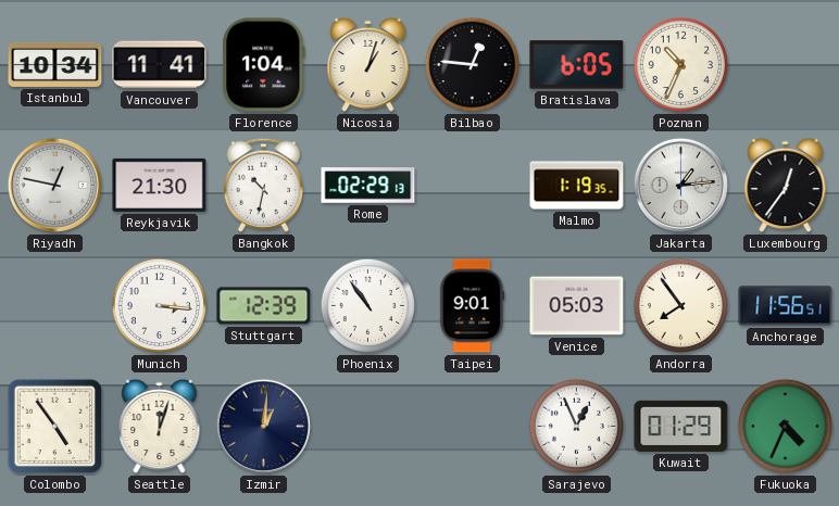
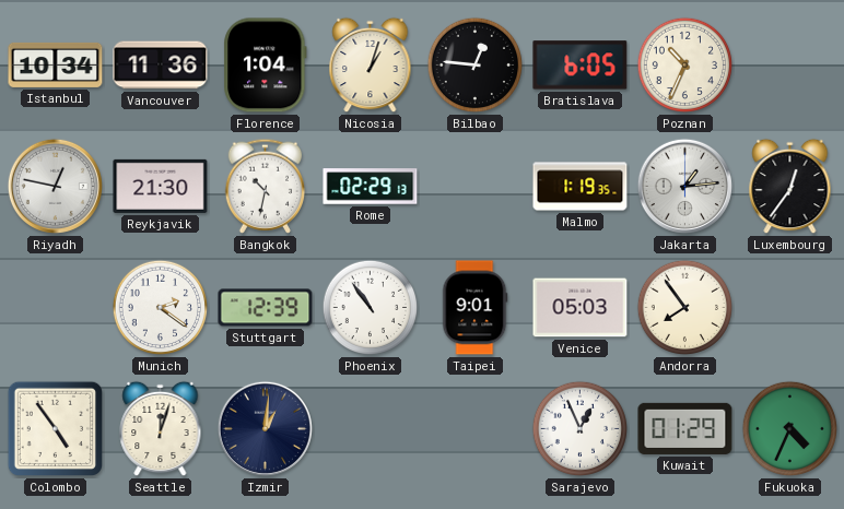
Vancouver: 11:41 -> 11:36 (161, 66)
Munich: 3:16 -> 2:21 (161, 308)
Anchorage: 11:56 -> none (786, 306)
